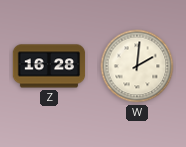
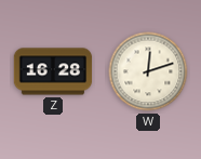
W: 2:01 -> 12:12 (148, 71)
